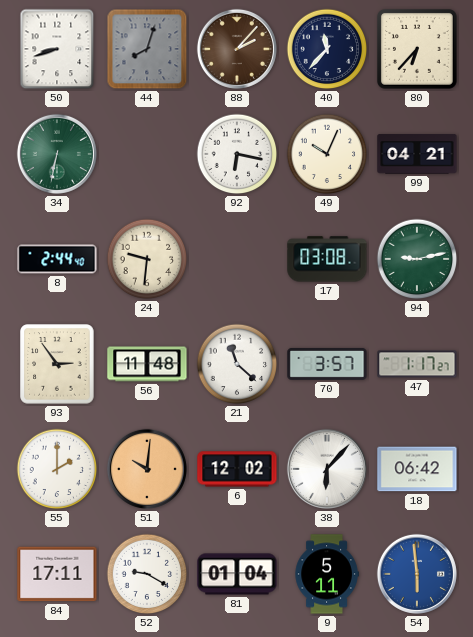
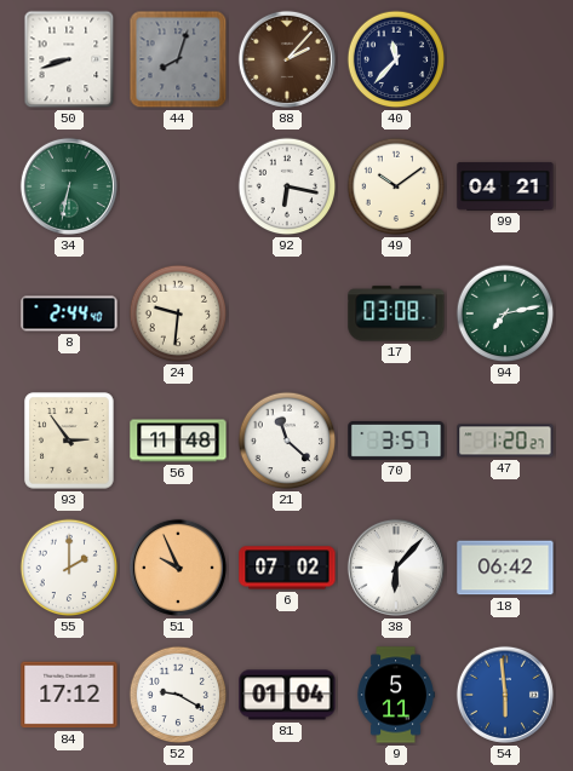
80: 6:37 -> none (417, 49)
49: 10:04 -> 10:09 (396, 186)
94: 9:13 -> 7:13 (505, 313)
47: 1:17 -> 1:20 (505, 441)
51: 10:01 -> 9:56 (178, 568)
6: 12:02 -> 07:02 (287, 568)
84: 17:11 -> 17:12 (69, 695)
